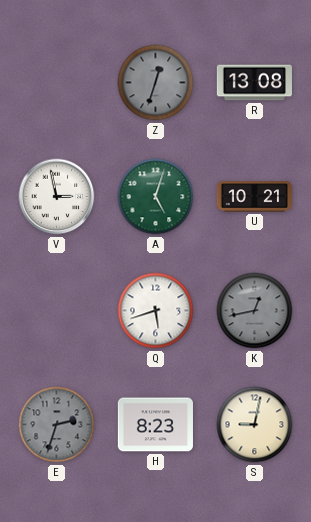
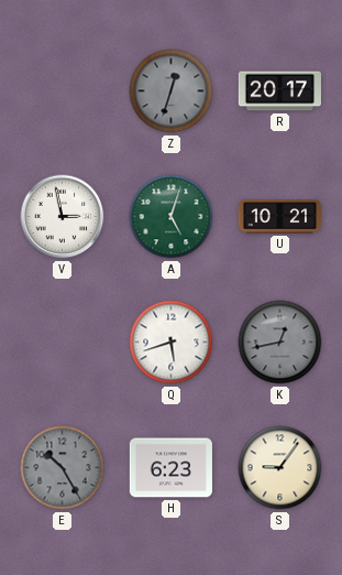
R: 13:08 -> 20:17 (279, 91)
E: 2:33 -> 10:25 (63, 468)
H: 8:23 -> 6:23 (170, 468)
S: 9:02 -> 9:06 (280, 468)
